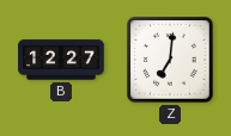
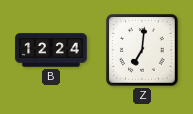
B: 12:27 -> 12:24 (51, 50)
